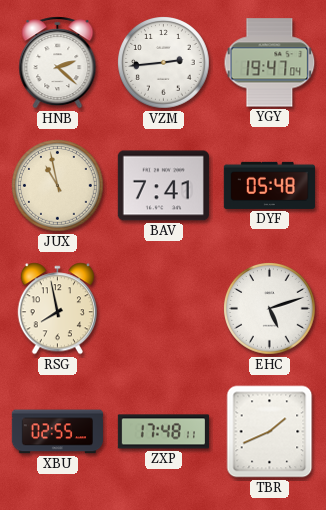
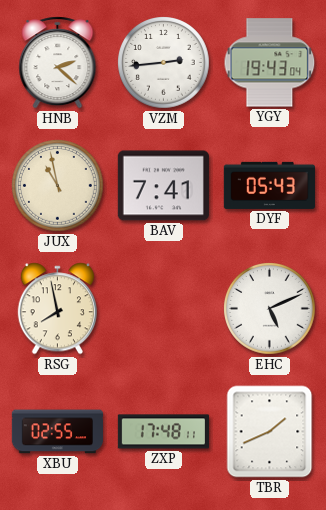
YGY: 19:47 -> 19:43 (270, 63)
DYF: 05:48 -> 05:43 (269, 185)
EHC: 5:12 -> 5:11 (270, 309)
